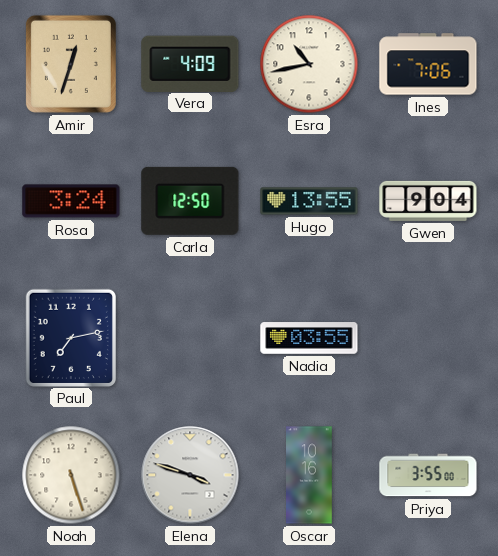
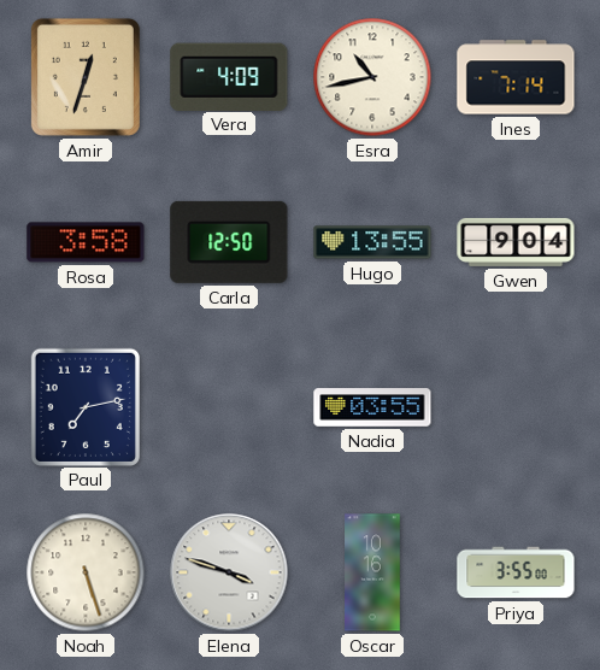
Ines: 7:06 -> 7:14 (516, 77)
Rosa: 3:24 -> 3:58 (86, 242)
